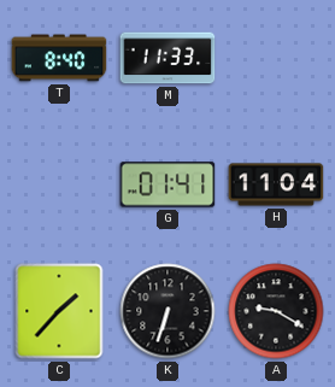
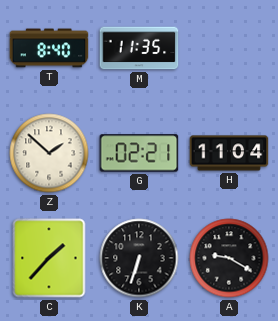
M: 11:33 -> 11:35 (139, 48)
Z: none -> 1:52 (49, 153)
G: 01:41 -> 02:21 (139, 153)
